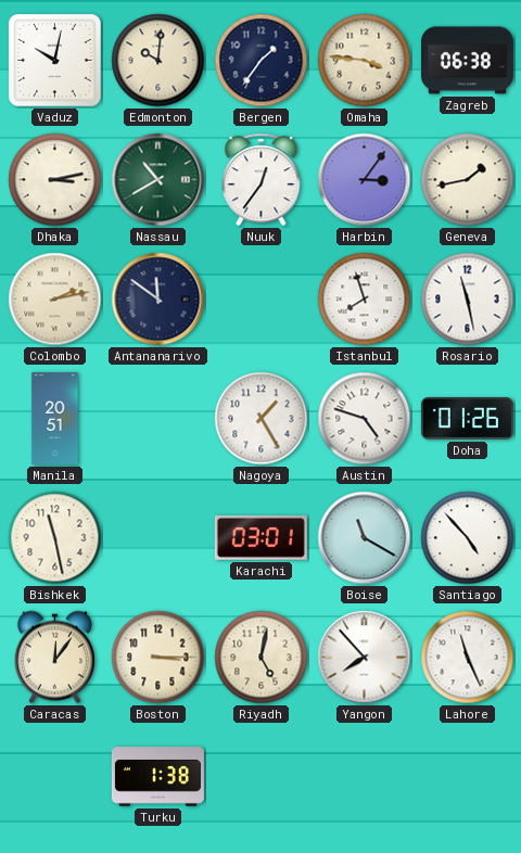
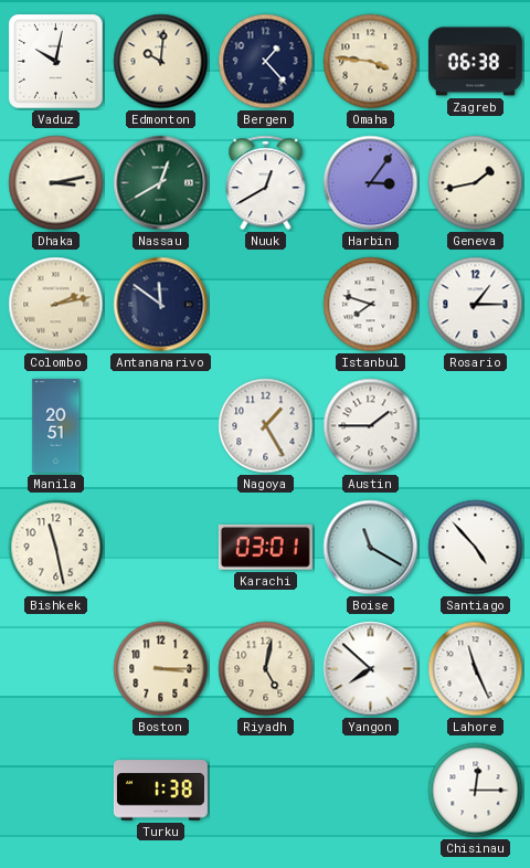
Bergen: 1:36 -> 1:23 (266, 62)
Nassau: 10:40 -> 12:40 (161, 183)
Nuuk: 12:36 -> 12:40 (266, 183)
Istanbul: 7:57 -> 7:48 (371, 305)
Rosario: 11:28 -> 1:15 (476, 305)
Austin: 4:48 -> 1:45 (371, 426)
Doha: 01:26 -> none (467, 419)
Caracas: 12:06 -> none (54, 658)
Yangon: 7:53 -> 7:52 (371, 669)
Chisinau: none -> 12:15 (476, 791)
